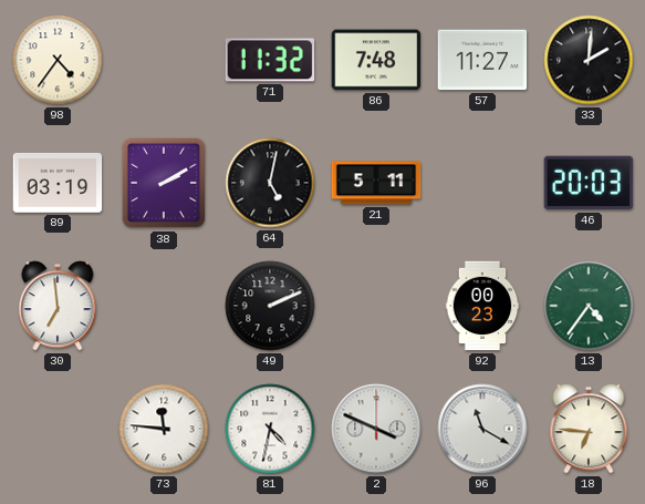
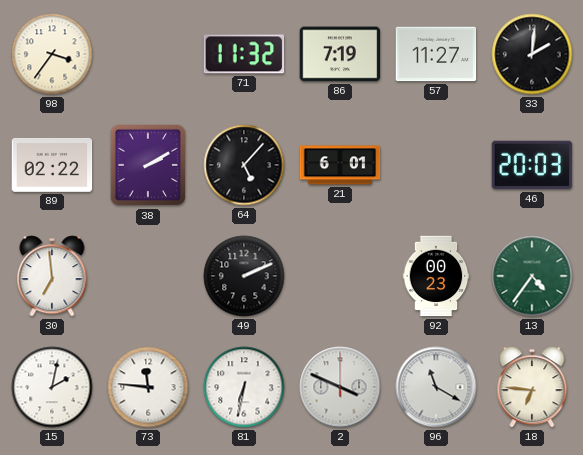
98: 4:36 -> 3:36 (52, 54)
86: 7:48 -> 7:19 (340, 54)
89: 03:19 -> 02:22 (52, 165)
64: 5:02 -> 5:07 (244, 165)
21: 5:11 -> 6:01 (340, 165)
15: none -> 2:02 (52, 387)
81: 4:32 -> 6:32 (244, 387)
